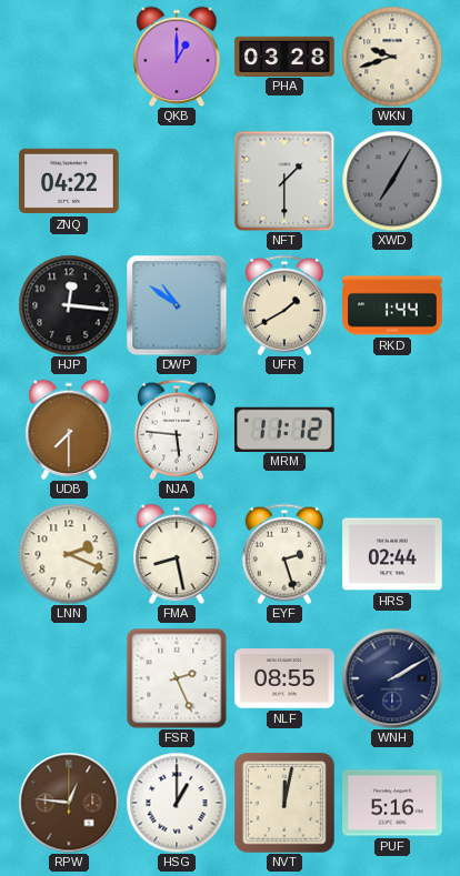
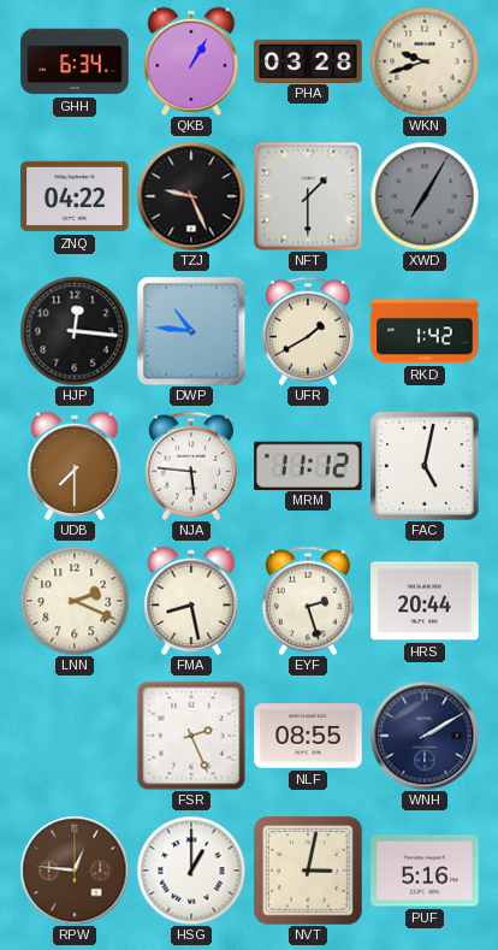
GHH: none -> 6:34 (75, 61)
QKB: 1:00 -> 1:05 (191, 60)
TZJ: none -> 9:26 (191, 196)
DWP: 10:51 -> 10:46 (191, 331)
RKD: 1:44 -> 1:42 (425, 331)
FAC: none -> 5:02 (425, 466)
HRS: 02:44 -> 20:44 (425, 601)
NVT: 12:02 -> 3:02 (309, 872)
